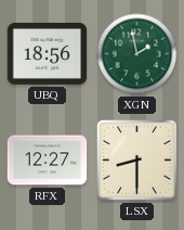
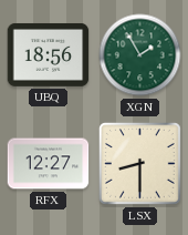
XGN: 1:58 -> 1:55 (140, 55)
